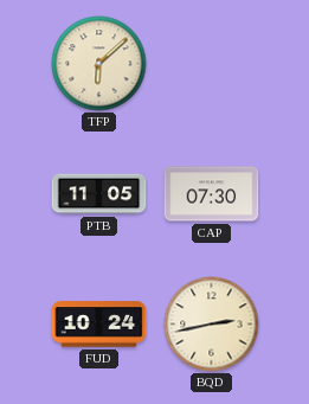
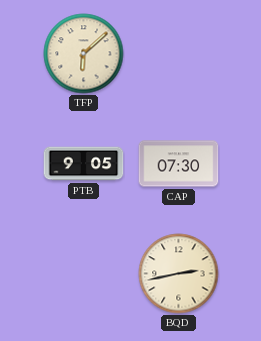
PTB: 11:05 -> 9:05 (84, 164)
FUD: 10:24 -> none (99, 325)
